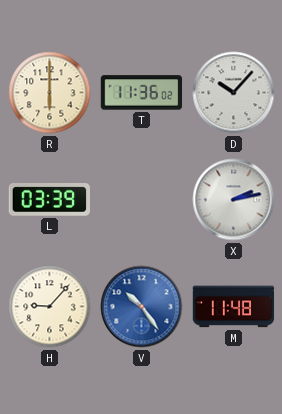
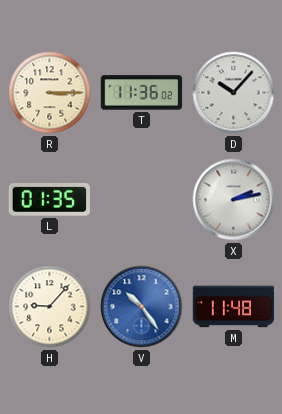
R: 6:00 -> 3:15 (50, 93)
L: 03:39 -> 01:35 (49, 200)
